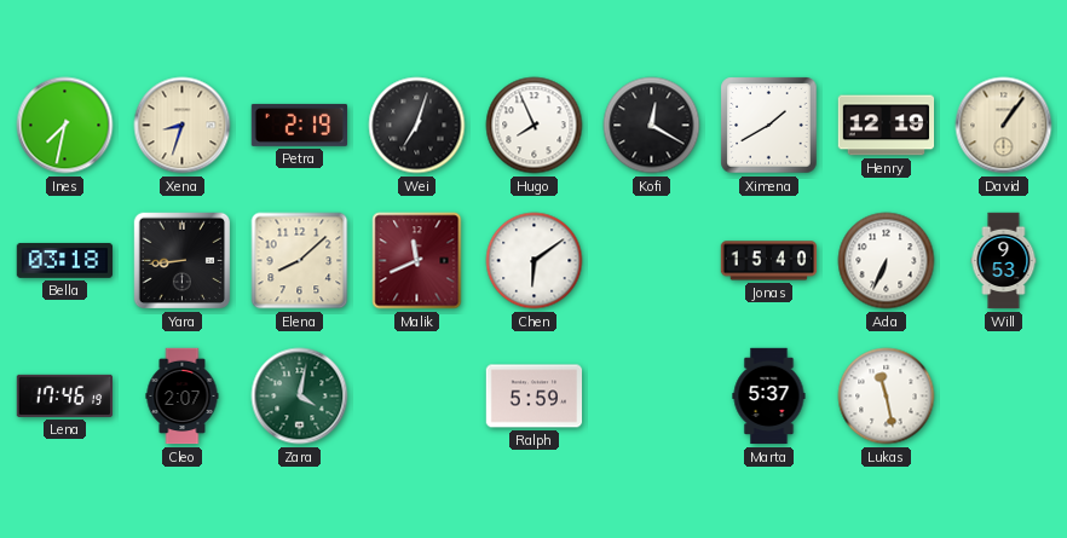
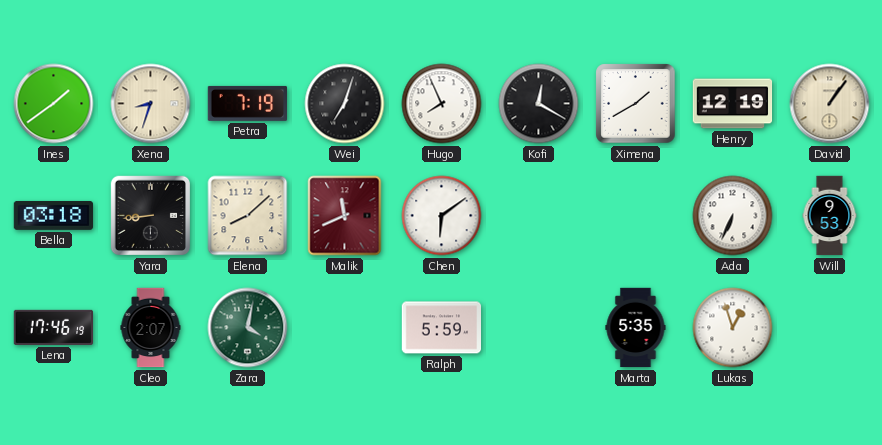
Ines: 7:32 -> 1:39 (54, 104)
Petra: 2:19 -> 7:19 (248, 103)
Jonas: 15:40 -> none (769, 261)
Marta: 5:37 -> 5:35 (636, 328)
Lukas: 11:28 -> 12:57 (733, 328)
